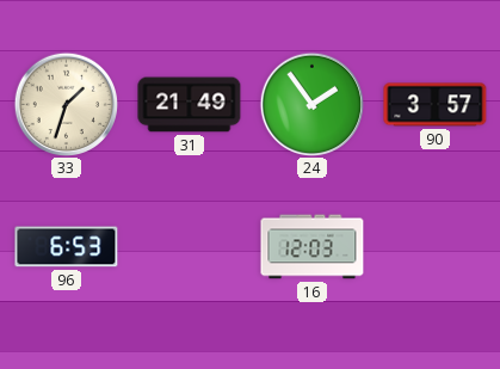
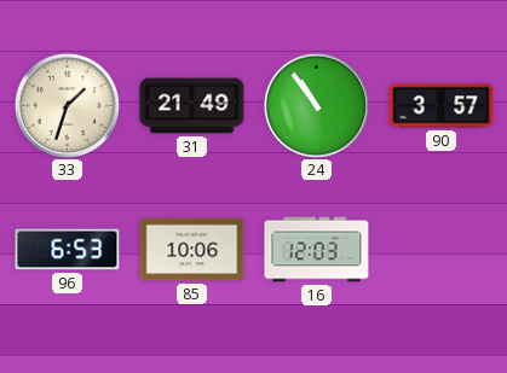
24: 1:54 -> 10:54 (316, 105)
85: none -> 10:06 (192, 250)
